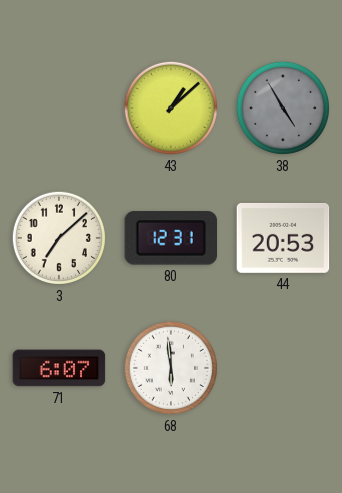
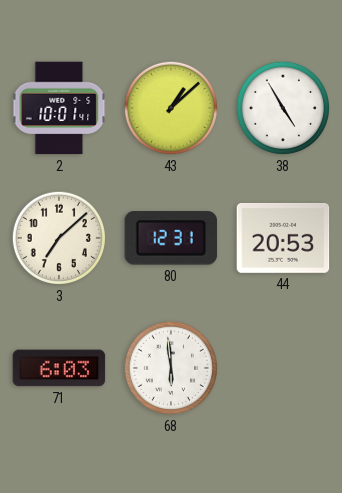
2: none -> 10:01 (59, 108)
38 dial: grey -> white (283, 108)
71: 6:07 -> 6:03 (59, 368)
